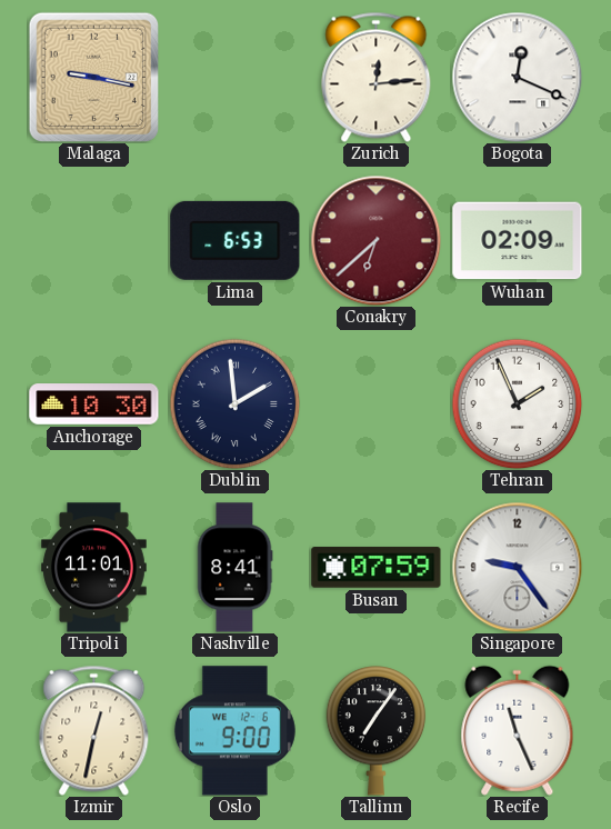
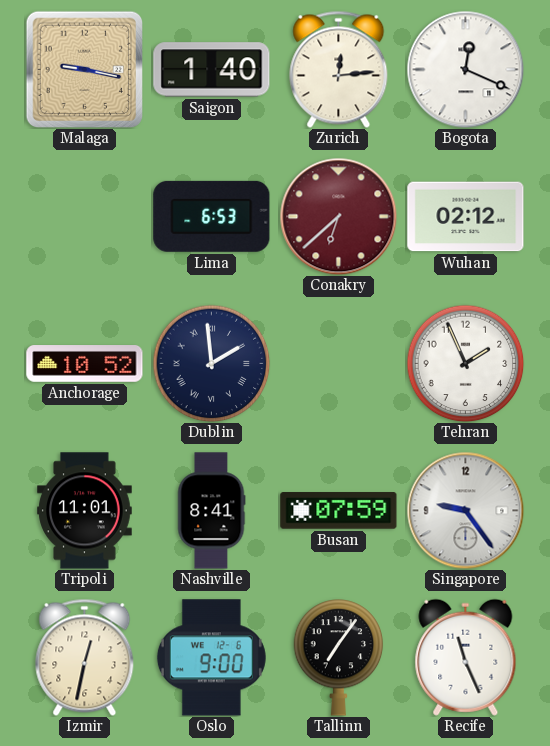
Saigon: none -> 1:40 (212, 70)
Wuhan: 02:09 -> 02:12 (466, 217)
Anchorage: 10:30 -> 10:52 (85, 364)
